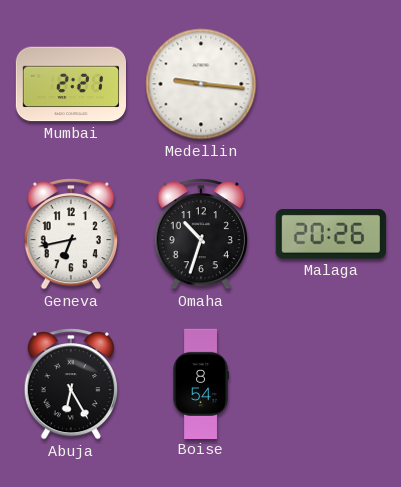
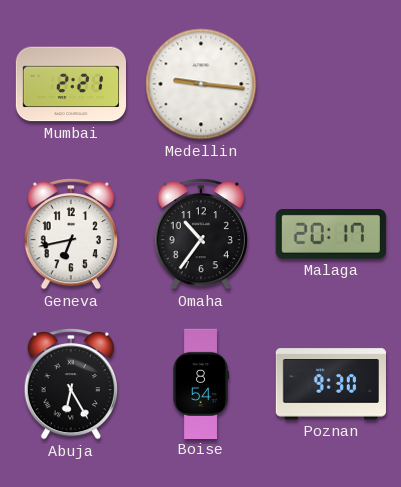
Omaha: 10:33 -> 10:36 (201, 235)
Malaga: 20:26 -> 20:17 (331, 235)
Poznan: none -> 9:30 (330, 384)
